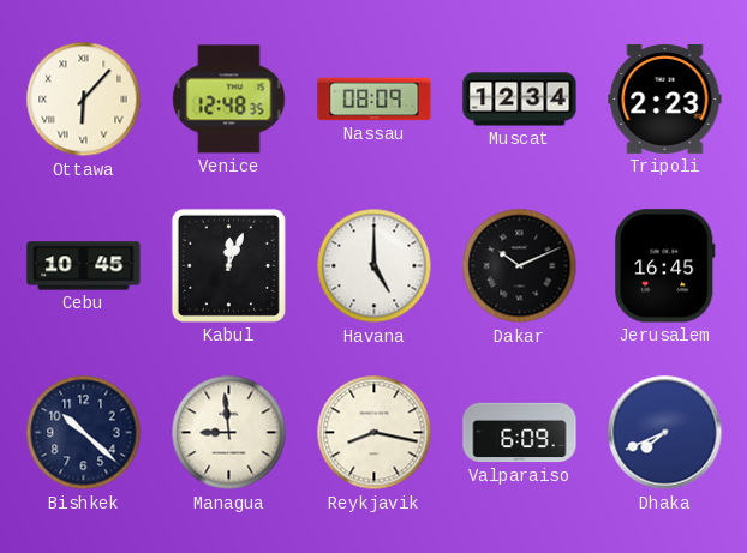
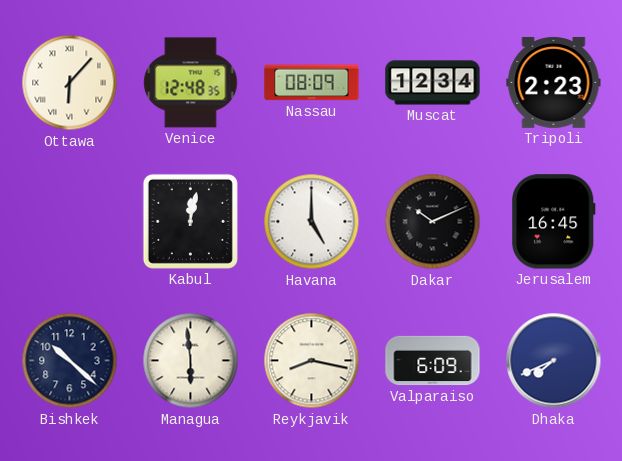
Cebu: 10:45 -> none (84, 266)
Kabul: 12:04 -> 12:02 (190, 221)
Managua: 8:59 -> 5:59 (191, 361)
